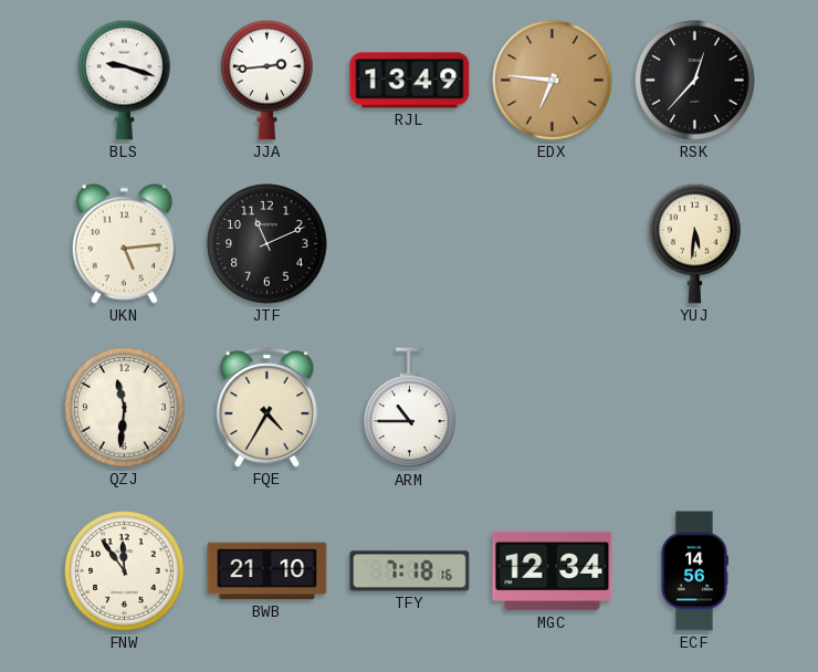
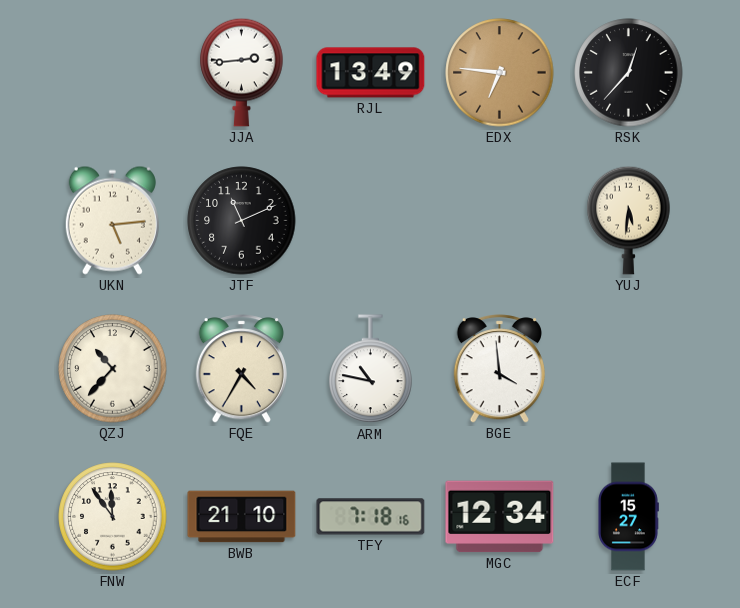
BLS: 9:18 -> none (125, 80)
QZJ: 11:31 -> 10:37 (113, 369)
ARM: 10:45 -> 10:47 (371, 369)
BGE: none -> 3:59 (499, 369)
ECF: 14:56 -> 15:27 (628, 517)
